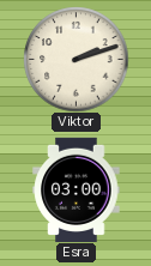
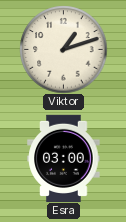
Viktor: 2:12 -> 1:12 (63, 49)
